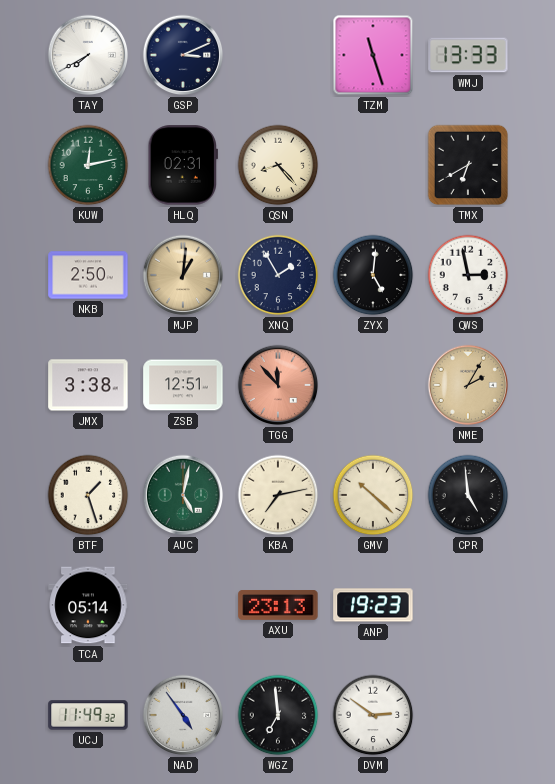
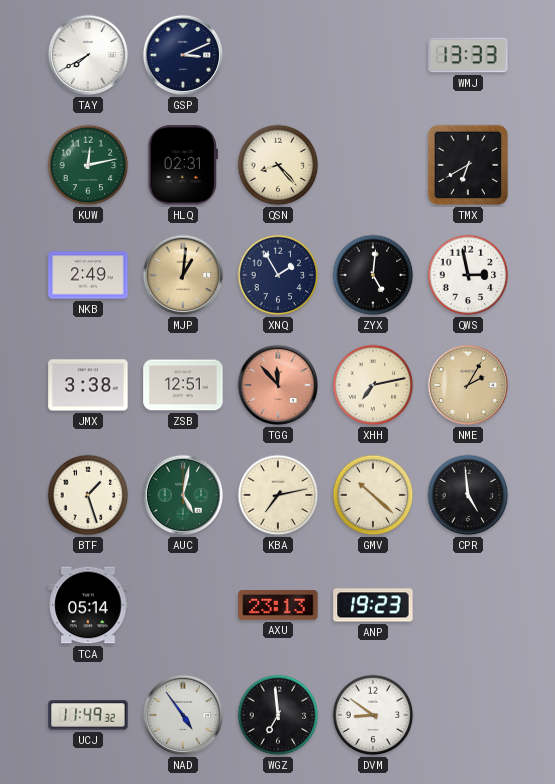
TZM: 11:27 -> none (373, 55)
NKB: 2:50 -> 2:49 (88, 275)
XHH: none -> 7:13 (373, 385)
DVM: 2:51 -> 8:51 (373, 715)
